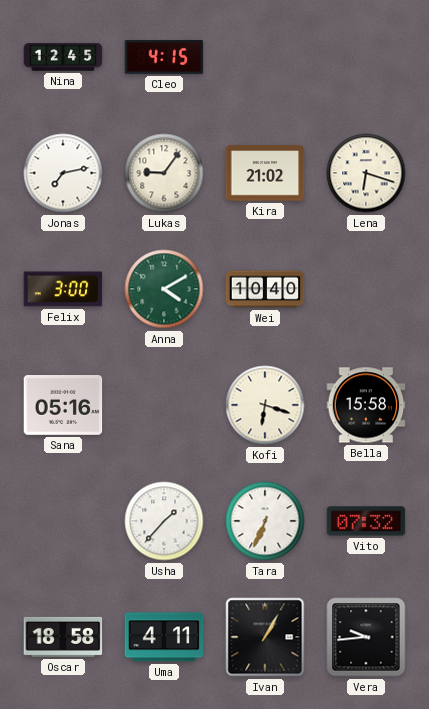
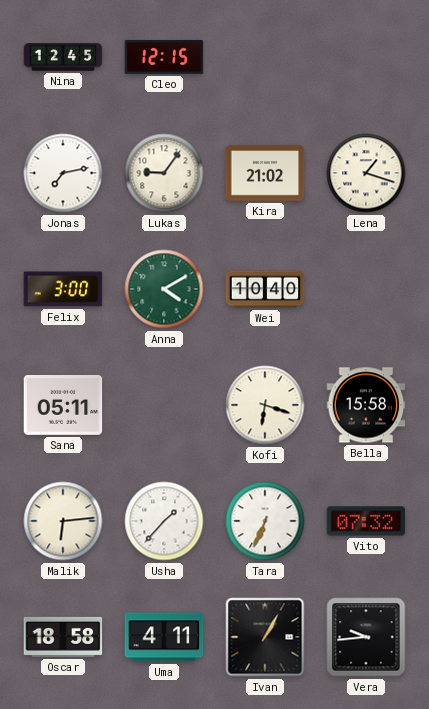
Cleo: 4:15 -> 12:15 (164, 57)
Lena: 6:18 -> 1:18 (366, 173)
Sana: 05:16 -> 05:11 (63, 406)
Malik: none -> 6:14 (63, 521)
